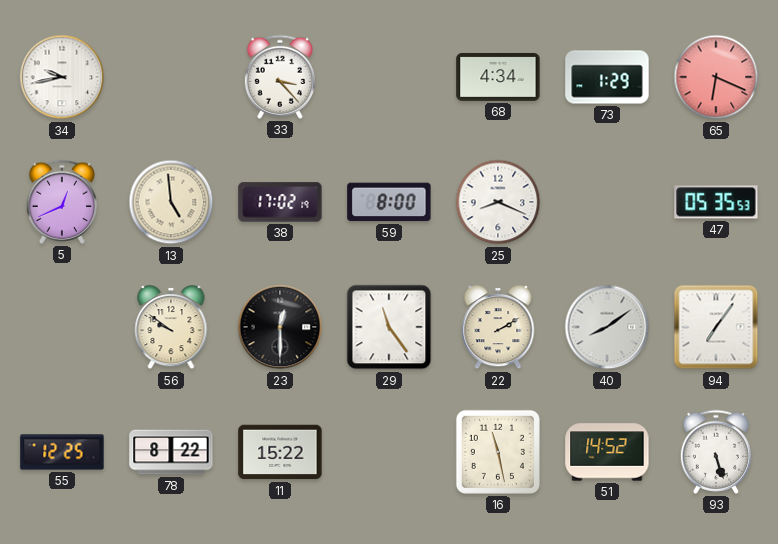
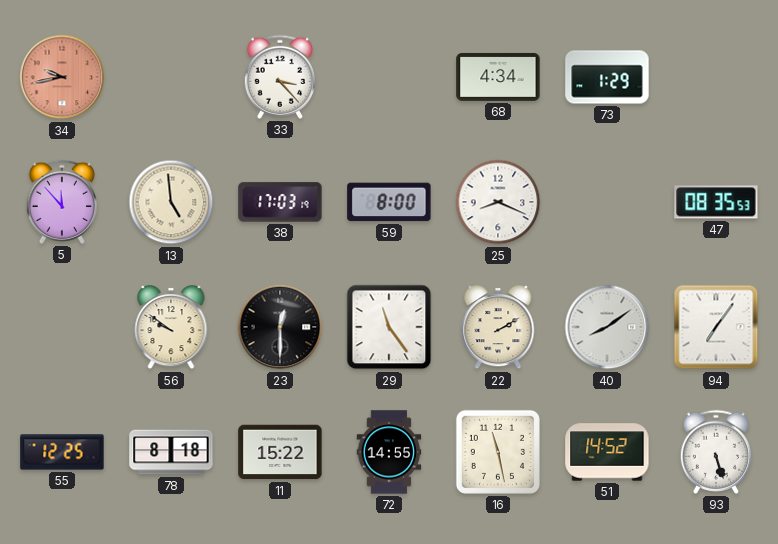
34 dial: white -> salmon (62, 77)
65: 6:19 -> none (716, 77)
5: 12:41 -> 11:53 (61, 202)
38: 17:02 -> 17:03 (280, 202)
47: 05:35 -> 08:35 (716, 202)
78: 8:22 -> 8:18 (171, 452)
72: none -> 14:55 (389, 452)
